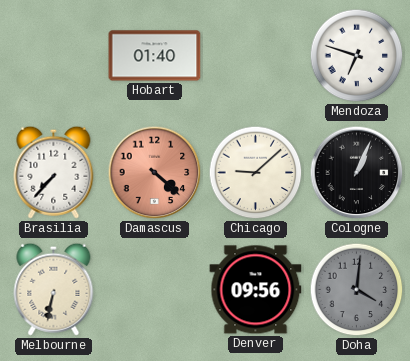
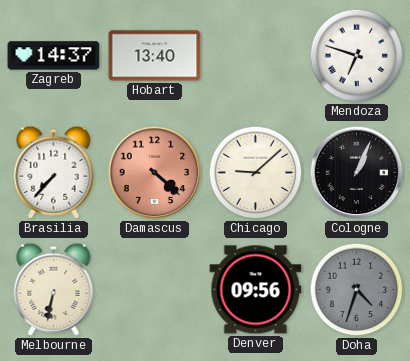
Zagreb: none -> 14:37 (54, 56)
Hobart: 01:40 -> 13:40 (155, 56)
Doha: 4:01 -> 4:33 (357, 290)
